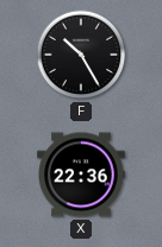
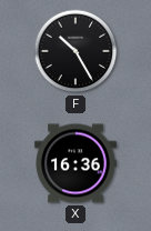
X: 22:36 -> 16:36 (75, 163)
